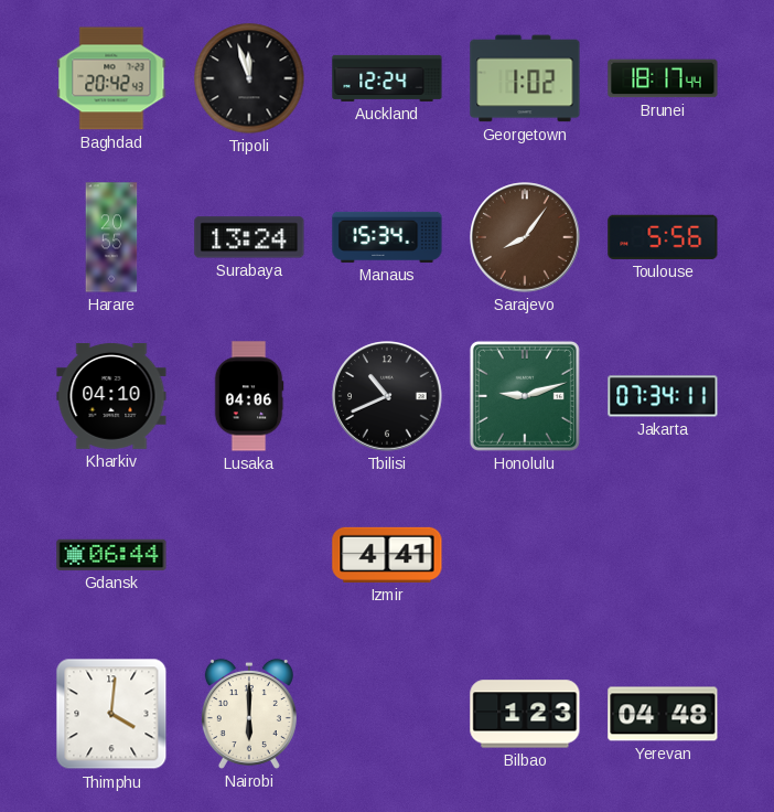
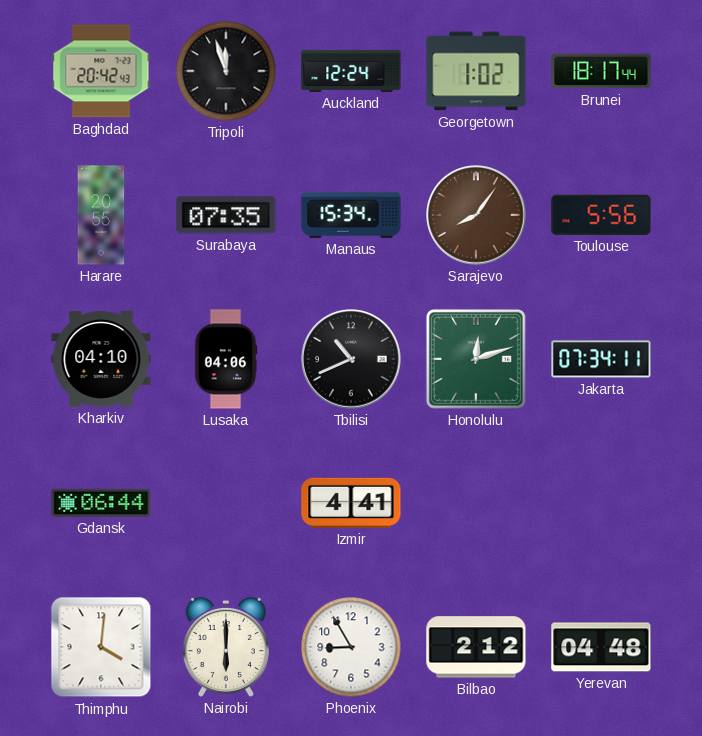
Surabaya: 13:24 -> 07:35 (226, 215)
Honolulu: 9:12 -> 12:12 (476, 359)
Phoenix: none -> 8:55 (351, 647)
Bilbao: 1:23 -> 2:12 (476, 647)
